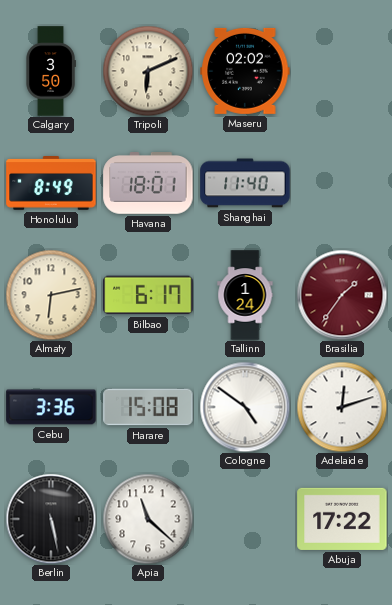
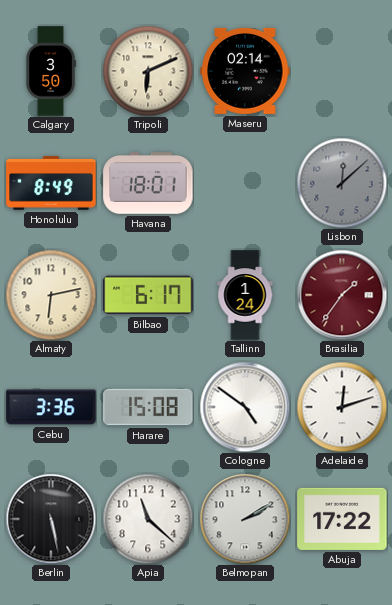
Maseru: 02:02 -> 02:14 (245, 71)
Shanghai: 11:40 -> none (245, 183)
Lisbon: none -> 12:08 (342, 183)
Belmopan: none -> 2:10 (245, 519)
